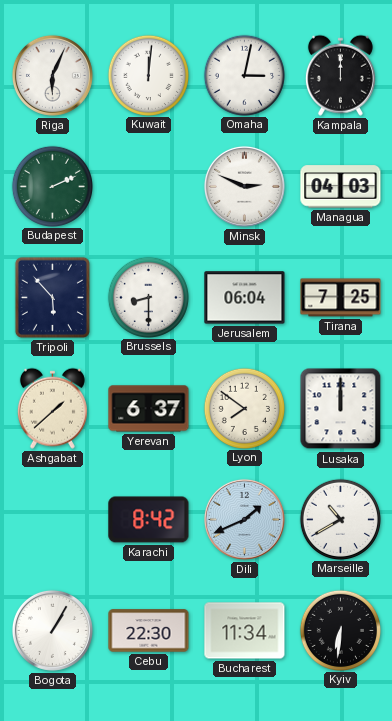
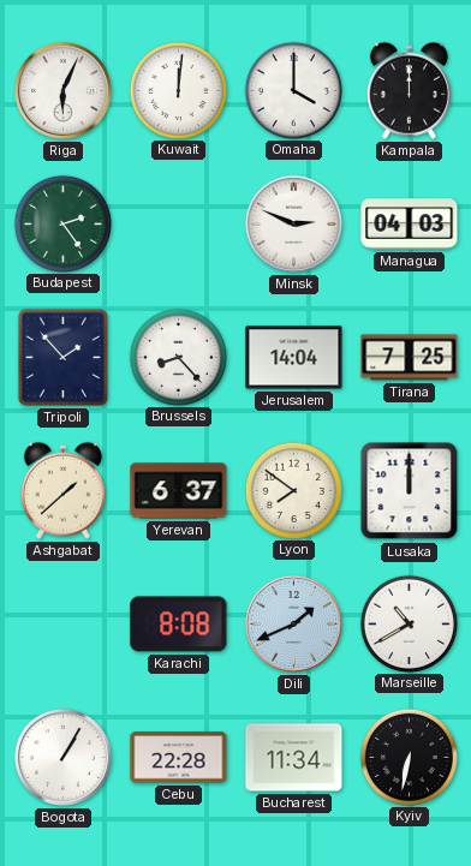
Omaha: 3:02 -> 4:00 (293, 90)
Budapest: 2:11 -> 2:24 (62, 223)
Tripoli: 5:53 -> 1:53 (62, 357)
Brussels: 8:30 -> 8:23 (178, 357)
Jerusalem: 06:04 -> 14:04 (294, 358)
Karachi: 8:42 -> 8:08 (179, 625)
Cebu: 22:30 -> 22:28 (179, 758)
Kyiv: 6:31 -> 6:32 (409, 757)
